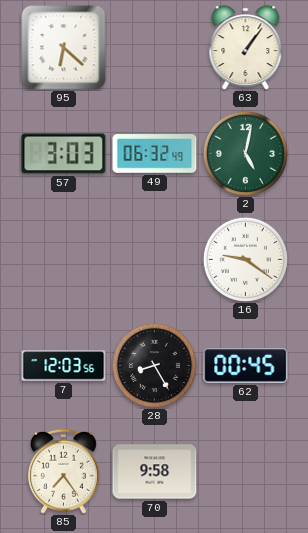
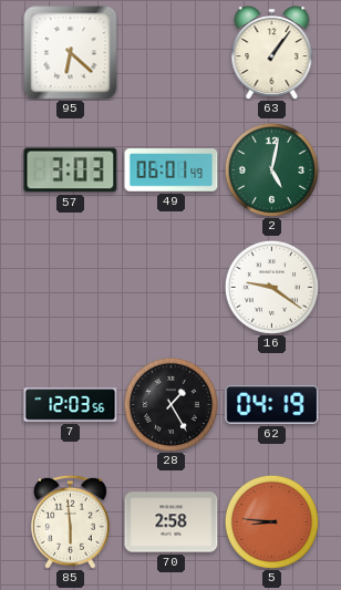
49: 06:32 -> 06:01 (172, 170)
28: 8:25 -> 1:25 (170, 404)
62: 00:45 -> 04:19 (272, 405)
85: 7:24 -> 5:59 (70, 521)
70: 9:58 -> 2:58 (172, 522)
5: none -> 8:46 (271, 521)
